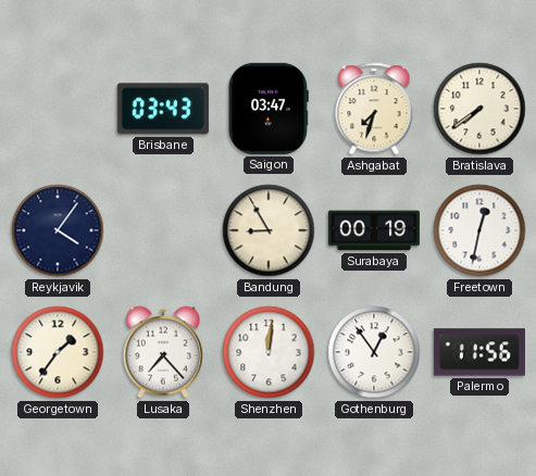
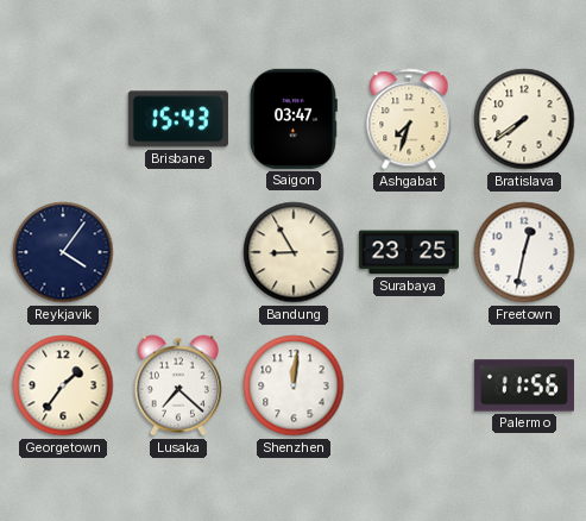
Brisbane: 03:43 -> 15:43 (178, 119)
Surabaya: 00:19 -> 23:25 (409, 252)
Lusaka: 7:23 -> 7:22 (178, 385)
Gothenburg: 12:54 -> none (374, 352)
